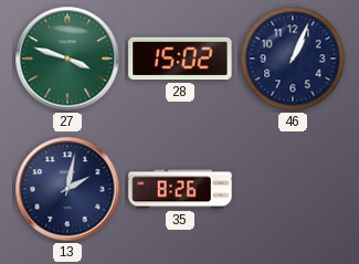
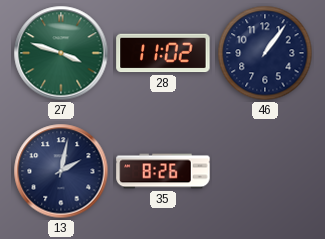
28: 15:02 -> 11:02 (163, 53)
46: 1:04 -> 1:06 (265, 53)
